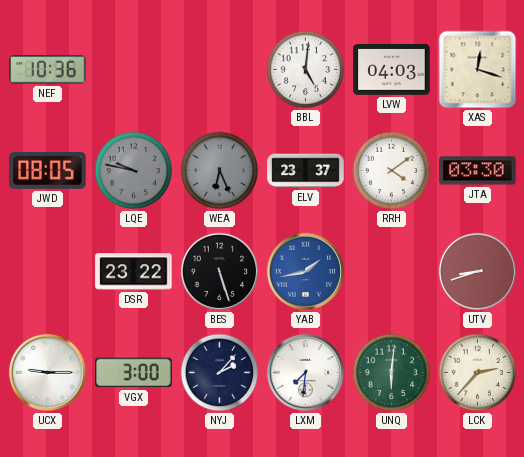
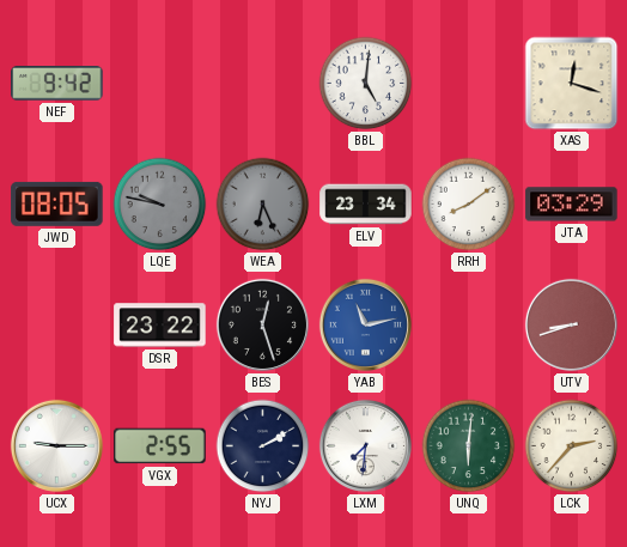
NEF: 10:36 -> 9:42 (57, 84)
LVW: 04:03 -> none (392, 70)
ELV: 23:37 -> 23:34 (366, 205)
RRH: 4:09 -> 8:09 (469, 205)
JTA: 03:30 -> 03:29 (572, 205)
BES: 5:27 -> 12:27 (262, 324)
YAB: 1:43 -> 11:13 (365, 324)
VGX: 3:00 -> 2:55 (160, 446)
NYJ: 2:07 -> 2:10 (263, 446)
